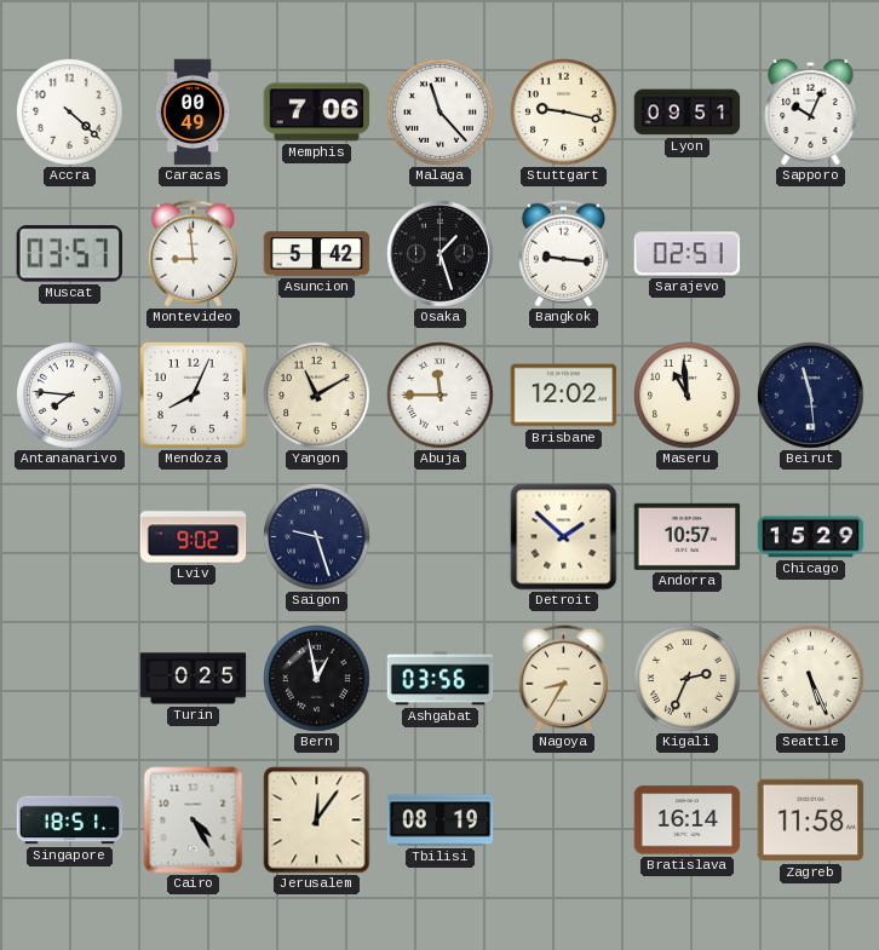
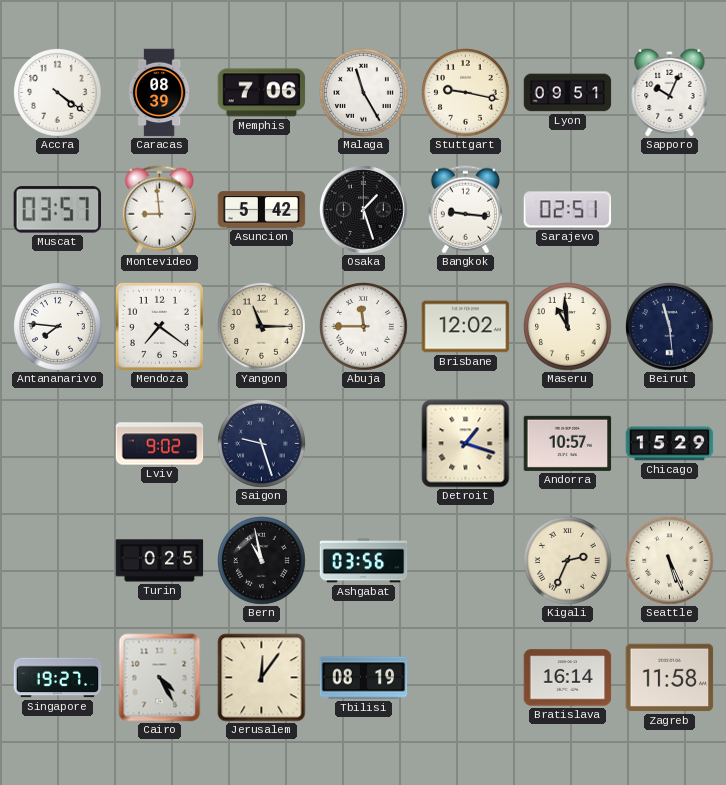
Accra: 4:22 -> 4:21 (58, 93)
Caracas: 00:49 -> 08:39 (159, 93)
Malaga: 11:23 -> 11:25 (364, 93)
Mendoza: 8:04 -> 7:21 (159, 326)
Yangon: 11:10 -> 11:15 (262, 327)
Detroit: 1:52 -> 1:18 (466, 444)
Bern: 12:58 -> 10:58 (262, 561)
Nagoya: 8:35 -> none (563, 679)
Singapore: 18:51 -> 19:27 (58, 678)
